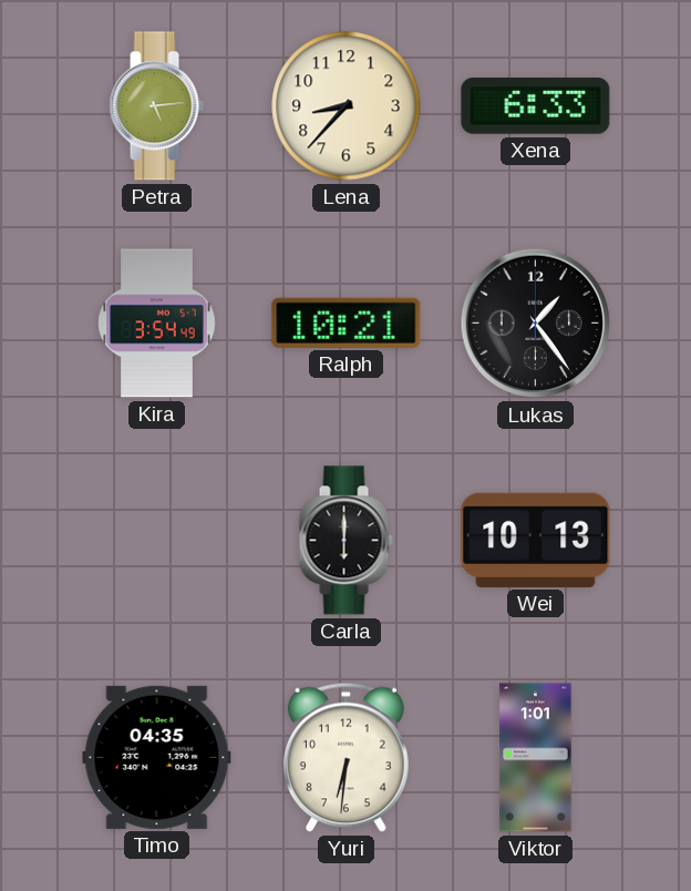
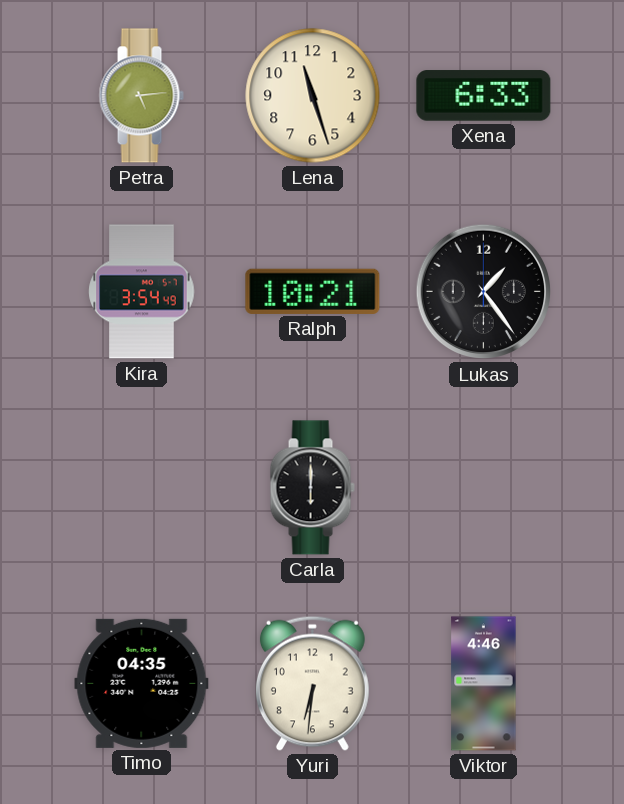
Lena: 8:37 -> 11:27 (313, 96)
Wei: 10:13 -> none (536, 540)
Viktor: 1:01 -> 4:46 (484, 684)
